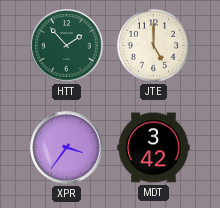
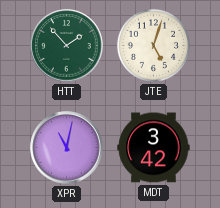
JTE: 5:00 -> 5:03 (153, 45)
XPR: 3:36 -> 11:02 (67, 148)
